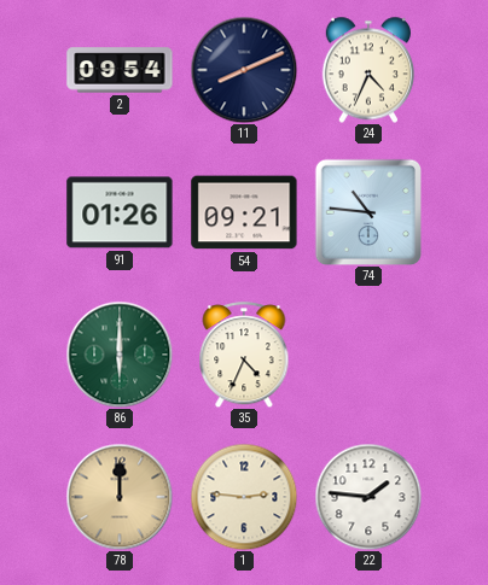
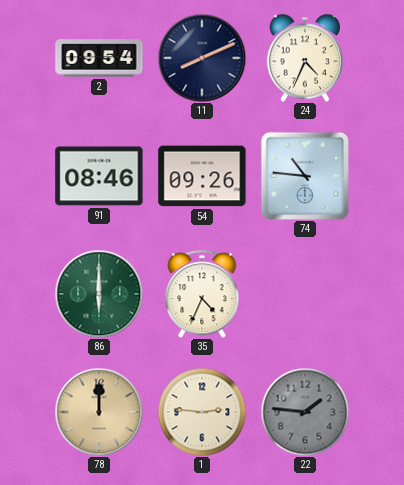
91: 01:26 -> 08:46 (99, 176)
54: 09:21 -> 09:26 (202, 176)
22 dial: white -> grey (305, 412)
